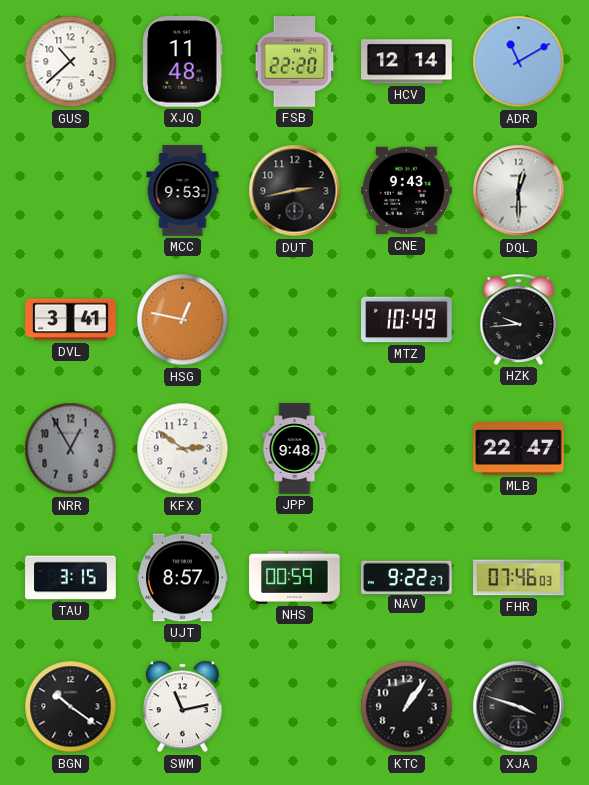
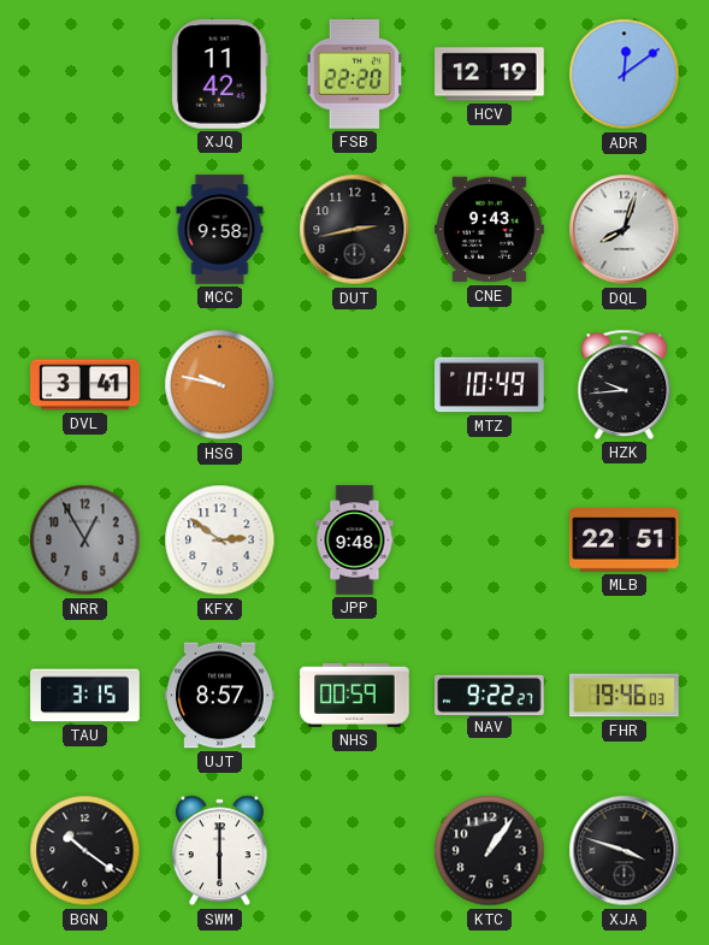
GUS: 10:38 -> none (71, 62)
XJQ: 11:48 -> 11:42 (220, 75)
HCV: 12:14 -> 12:19 (490, 75)
ADR: 11:10 -> 12:09 (625, 75)
MCC: 9:53 -> 9:58 (220, 230)
DQL: 12:30 -> 8:03 (625, 230)
HSG: 12:47 -> 9:47 (220, 385)
MLB: 22:47 -> 22:51 (625, 541)
FHR: 07:46 -> 19:46 (625, 696)
SWM: 11:13 -> 6:00 (219, 851)
